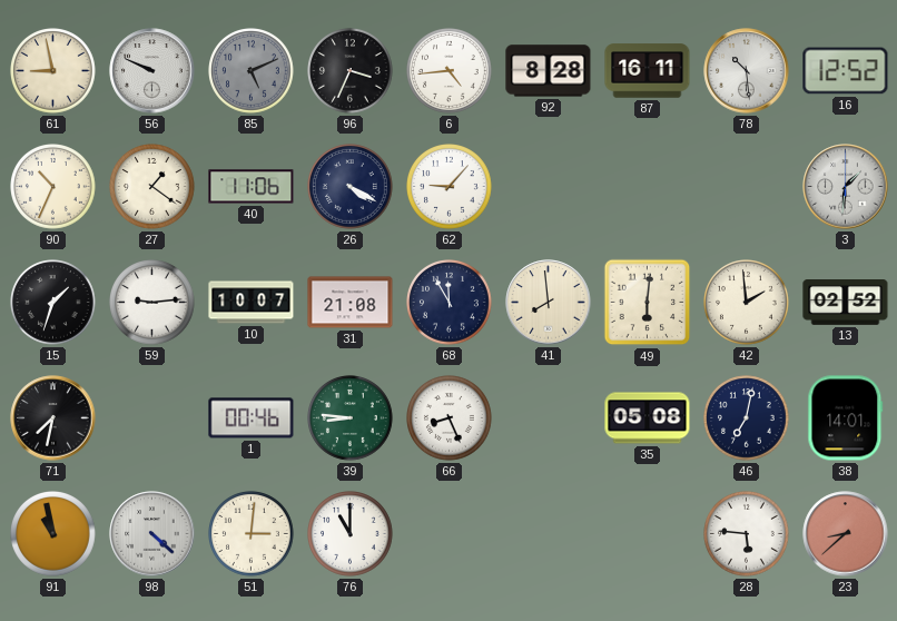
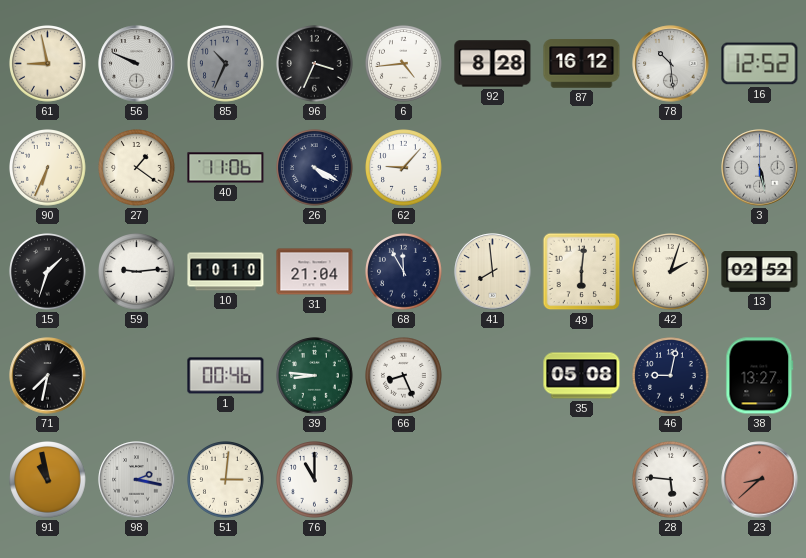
85: 5:11 -> 10:34 (226, 64)
87: 16:11 -> 16:12 (582, 64)
90: 10:34 -> 6:34 (48, 168)
3: 1:31 -> 5:28 (760, 168)
10: 10:07 -> 10:10 (226, 272)
31: 21:08 -> 21:04 (315, 272)
42: 1:59 -> 2:03 (671, 272)
46: 7:02 -> 9:02 (671, 376)
38: 14:01 -> 13:27 (760, 376)
98: 4:22 -> 2:17 (137, 480)
